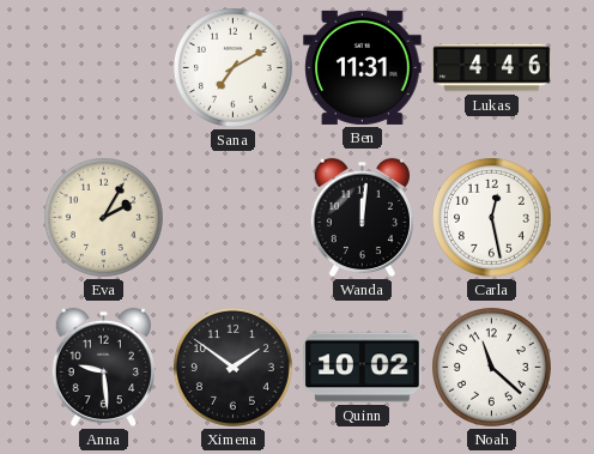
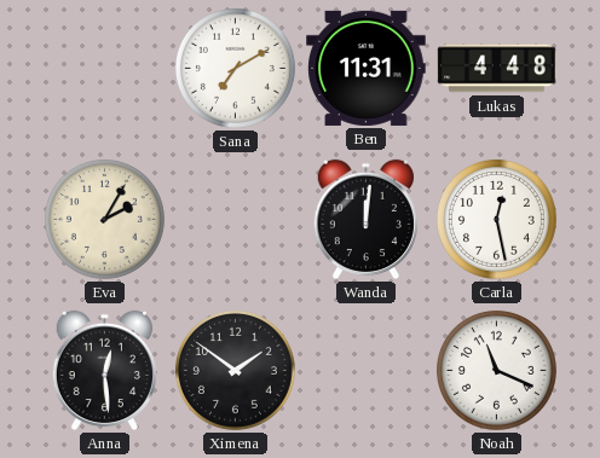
Lukas: 4:46 -> 4:48 (497, 69)
Anna: 9:29 -> 12:29 (104, 371)
Quinn: 10:02 -> none (363, 368)
Noah: 11:22 -> 11:19 (496, 370)
